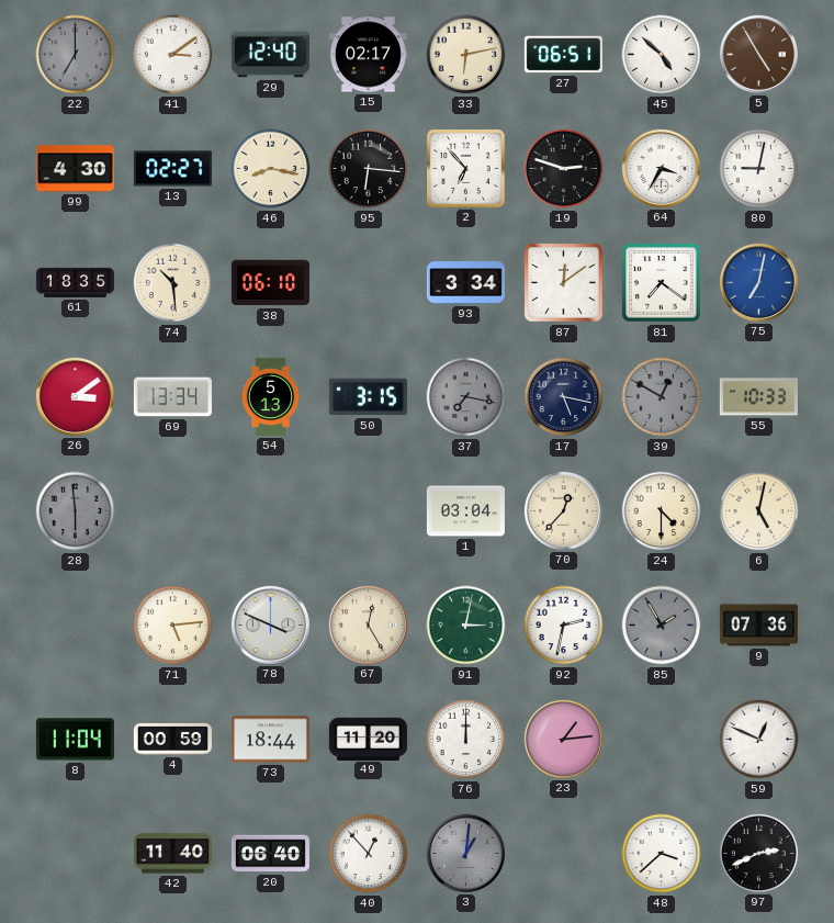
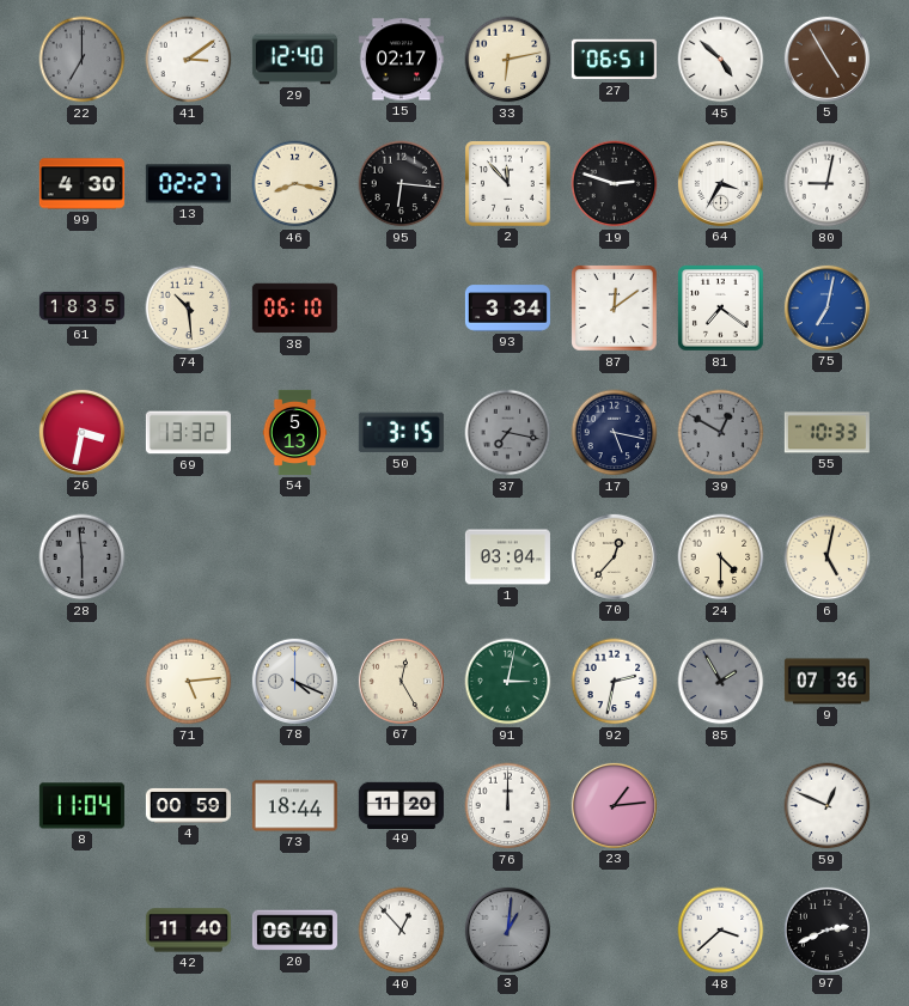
2: 6:53 -> 11:53 (508, 184)
26: 3:09 -> 3:32 (81, 432)
69: 13:34 -> 13:32 (188, 433)
78: 3:49 -> 4:19 (294, 681)
